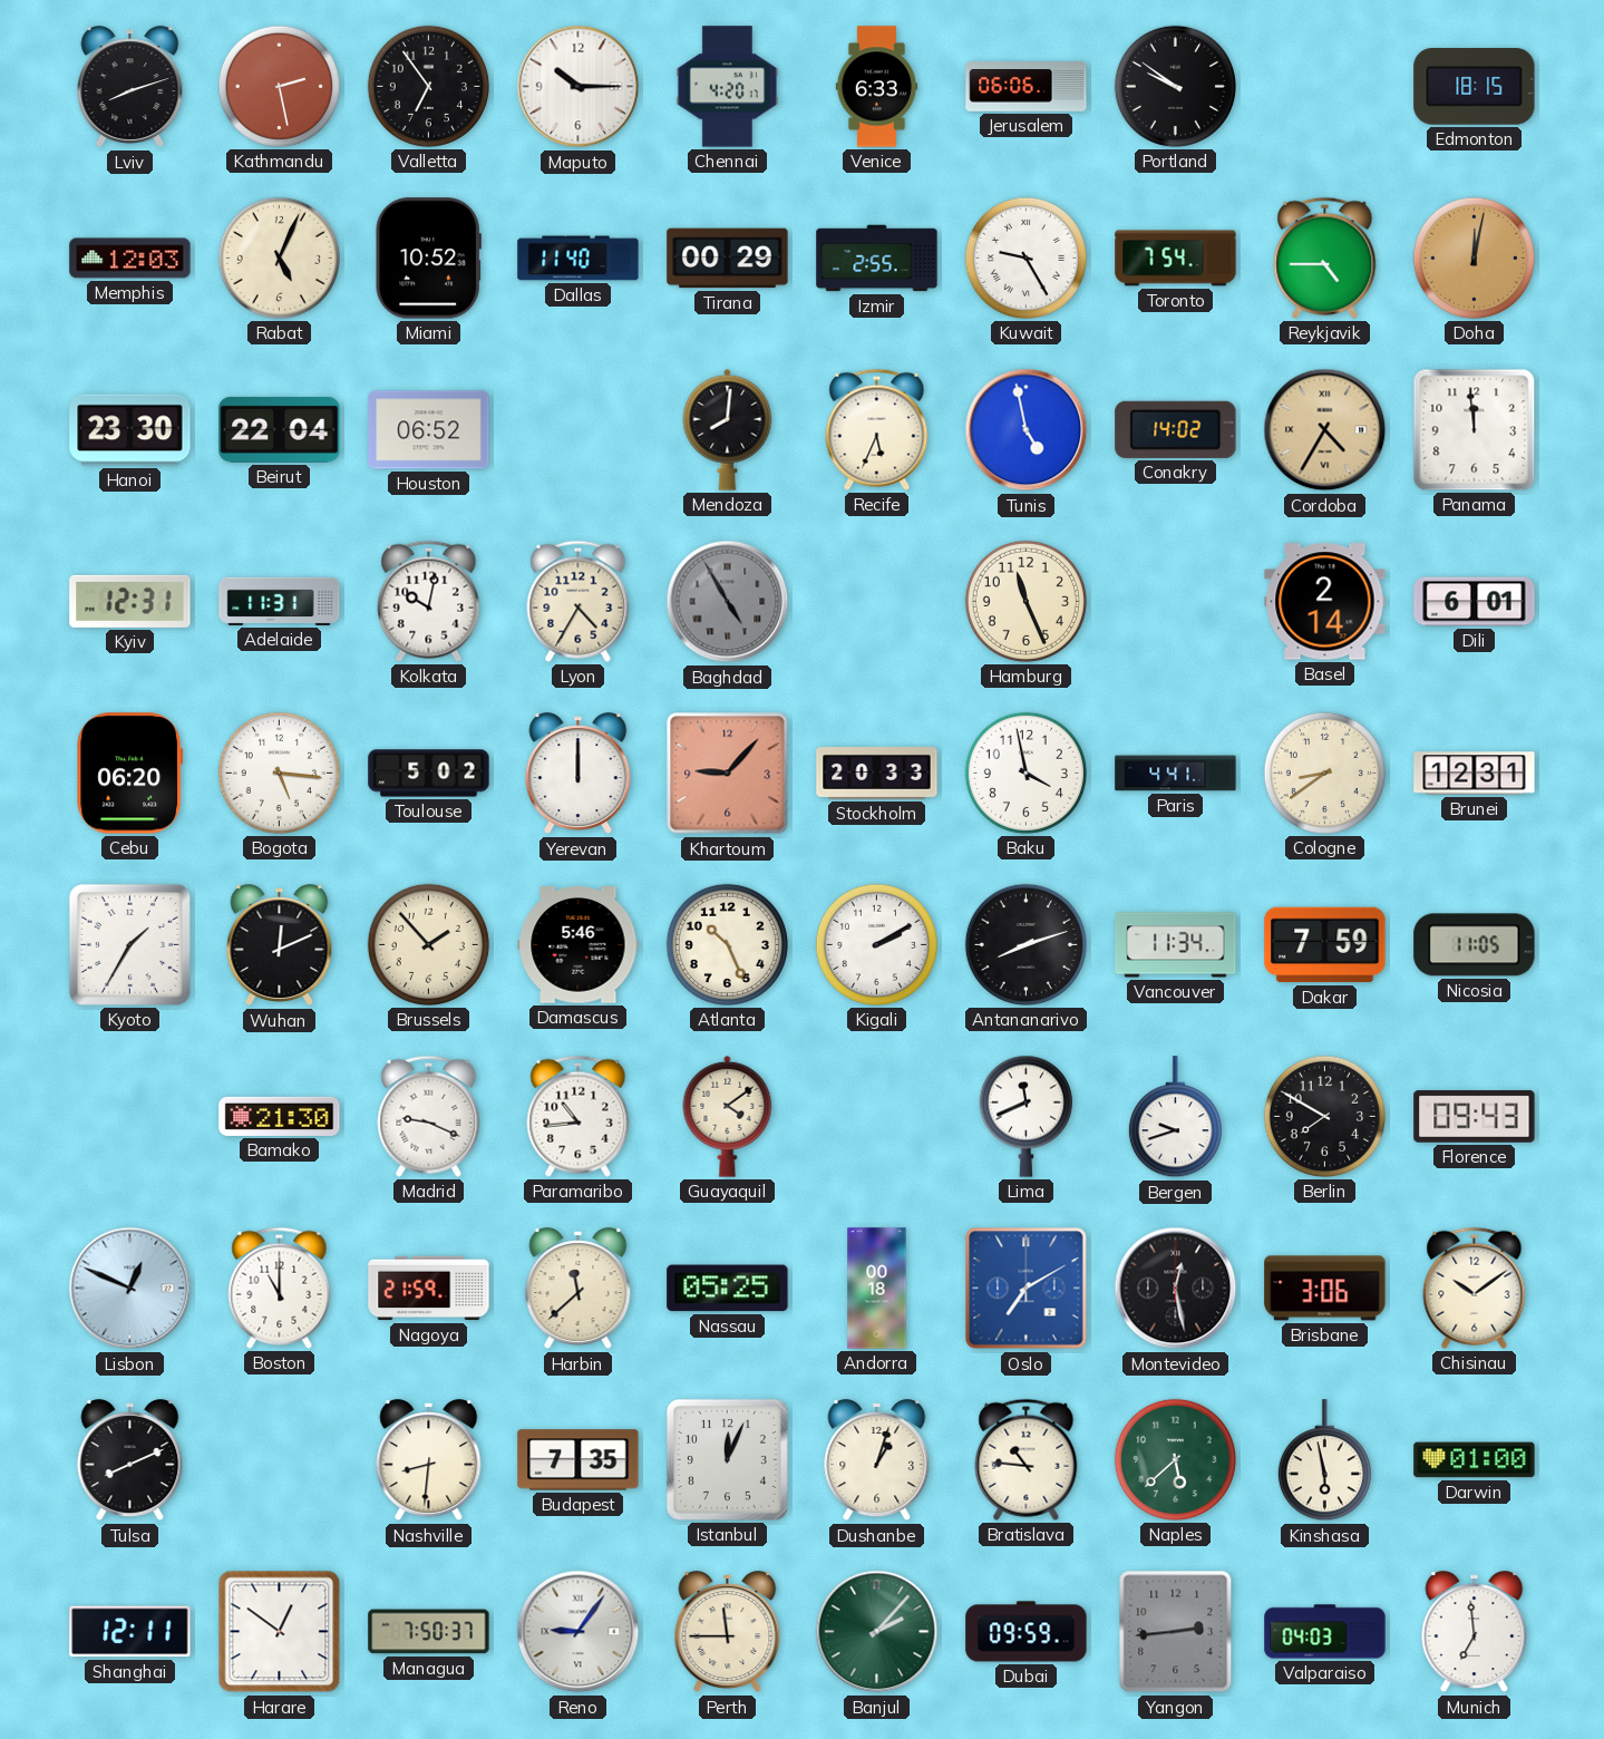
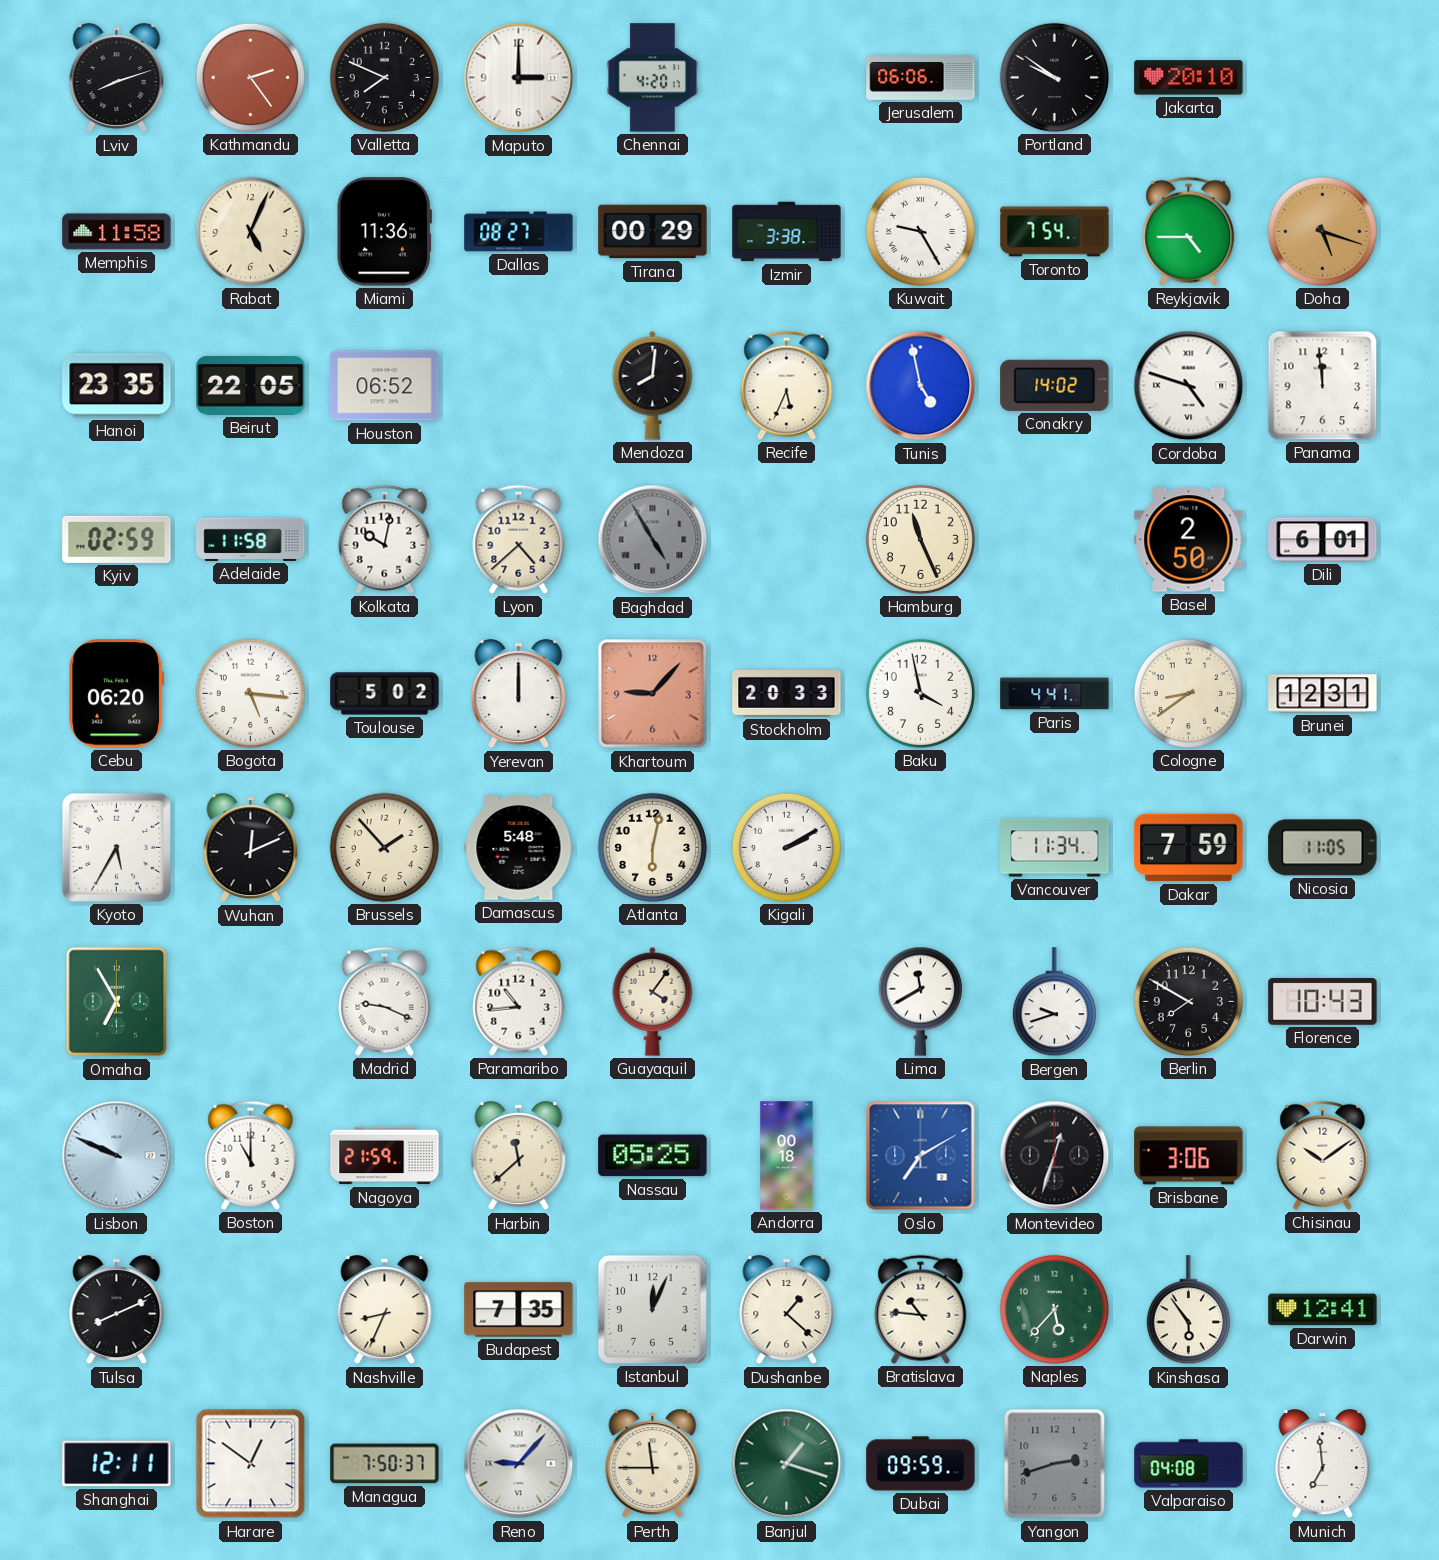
Kathmandu: 2:28 -> 2:24 (250, 77)
Valletta: 6:54 -> 7:49 (384, 77)
Maputo: 10:15 -> 3:00 (519, 78)
Venice: 6:33 -> none (877, 87)
Jakarta: none -> 20:10 (1189, 78)
Edmonton: 18:15 -> none (1475, 87)
Memphis: 12:03 -> 11:58 (117, 232)
Miami: 10:52 -> 11:36 (384, 232)
Dallas: 11:40 -> 08:27 (519, 232)
Izmir: 2:55 -> 3:38 (787, 232)
Doha: 12:02 -> 5:18 (1322, 231)
Hanoi: 23:30 -> 23:35 (117, 386)
Beirut: 22:04 -> 22:05 (251, 385)
Cordoba: 4:35 -> 4:48 (1189, 386)
Cordoba dial: champagne -> white (1189, 386)
Kyiv: 12:31 -> 02:59 (117, 539)
Adelaide: 11:31 -> 11:58 (251, 539)
Lyon: 4:35 -> 4:38 (519, 539)
Basel: 2:14 -> 2:50 (1189, 540)
Kyoto: 1:35 -> 5:35 (116, 847)
Damascus: 5:46 -> 5:48 (519, 848)
Atlanta: 10:26 -> 6:02 (652, 847)
Antananarivo: 8:12 -> none (1025, 944)
Omaha: none -> 6:55 (116, 1002)
Bamako: 21:30 -> none (280, 1116)
Guayaquil: 4:09 -> 4:06 (653, 1001)
Lima: 11:41 -> 11:40 (920, 1001)
Florence: 09:43 -> 10:43 (1323, 1002)
Lisbon: 12:49 -> 9:49 (117, 1156)
Montevideo: 12:28 -> 12:33 (1055, 1156)
Nashville: 8:31 -> 8:34 (385, 1310)
Dushanbe: 1:03 -> 1:22 (787, 1310)
Naples: 5:38 -> 5:37 (1054, 1309)
Kinshasa: 5:58 -> 5:54 (1188, 1310)
Darwin: 01:00 -> 12:41 (1323, 1310)
Reno: 9:06 -> 9:07 (519, 1464)
Banjul: 2:07 -> 1:18 (787, 1464)
Yangon: 2:44 -> 2:42 (1055, 1464)
Valparaiso: 04:03 -> 04:08 (1189, 1464)
